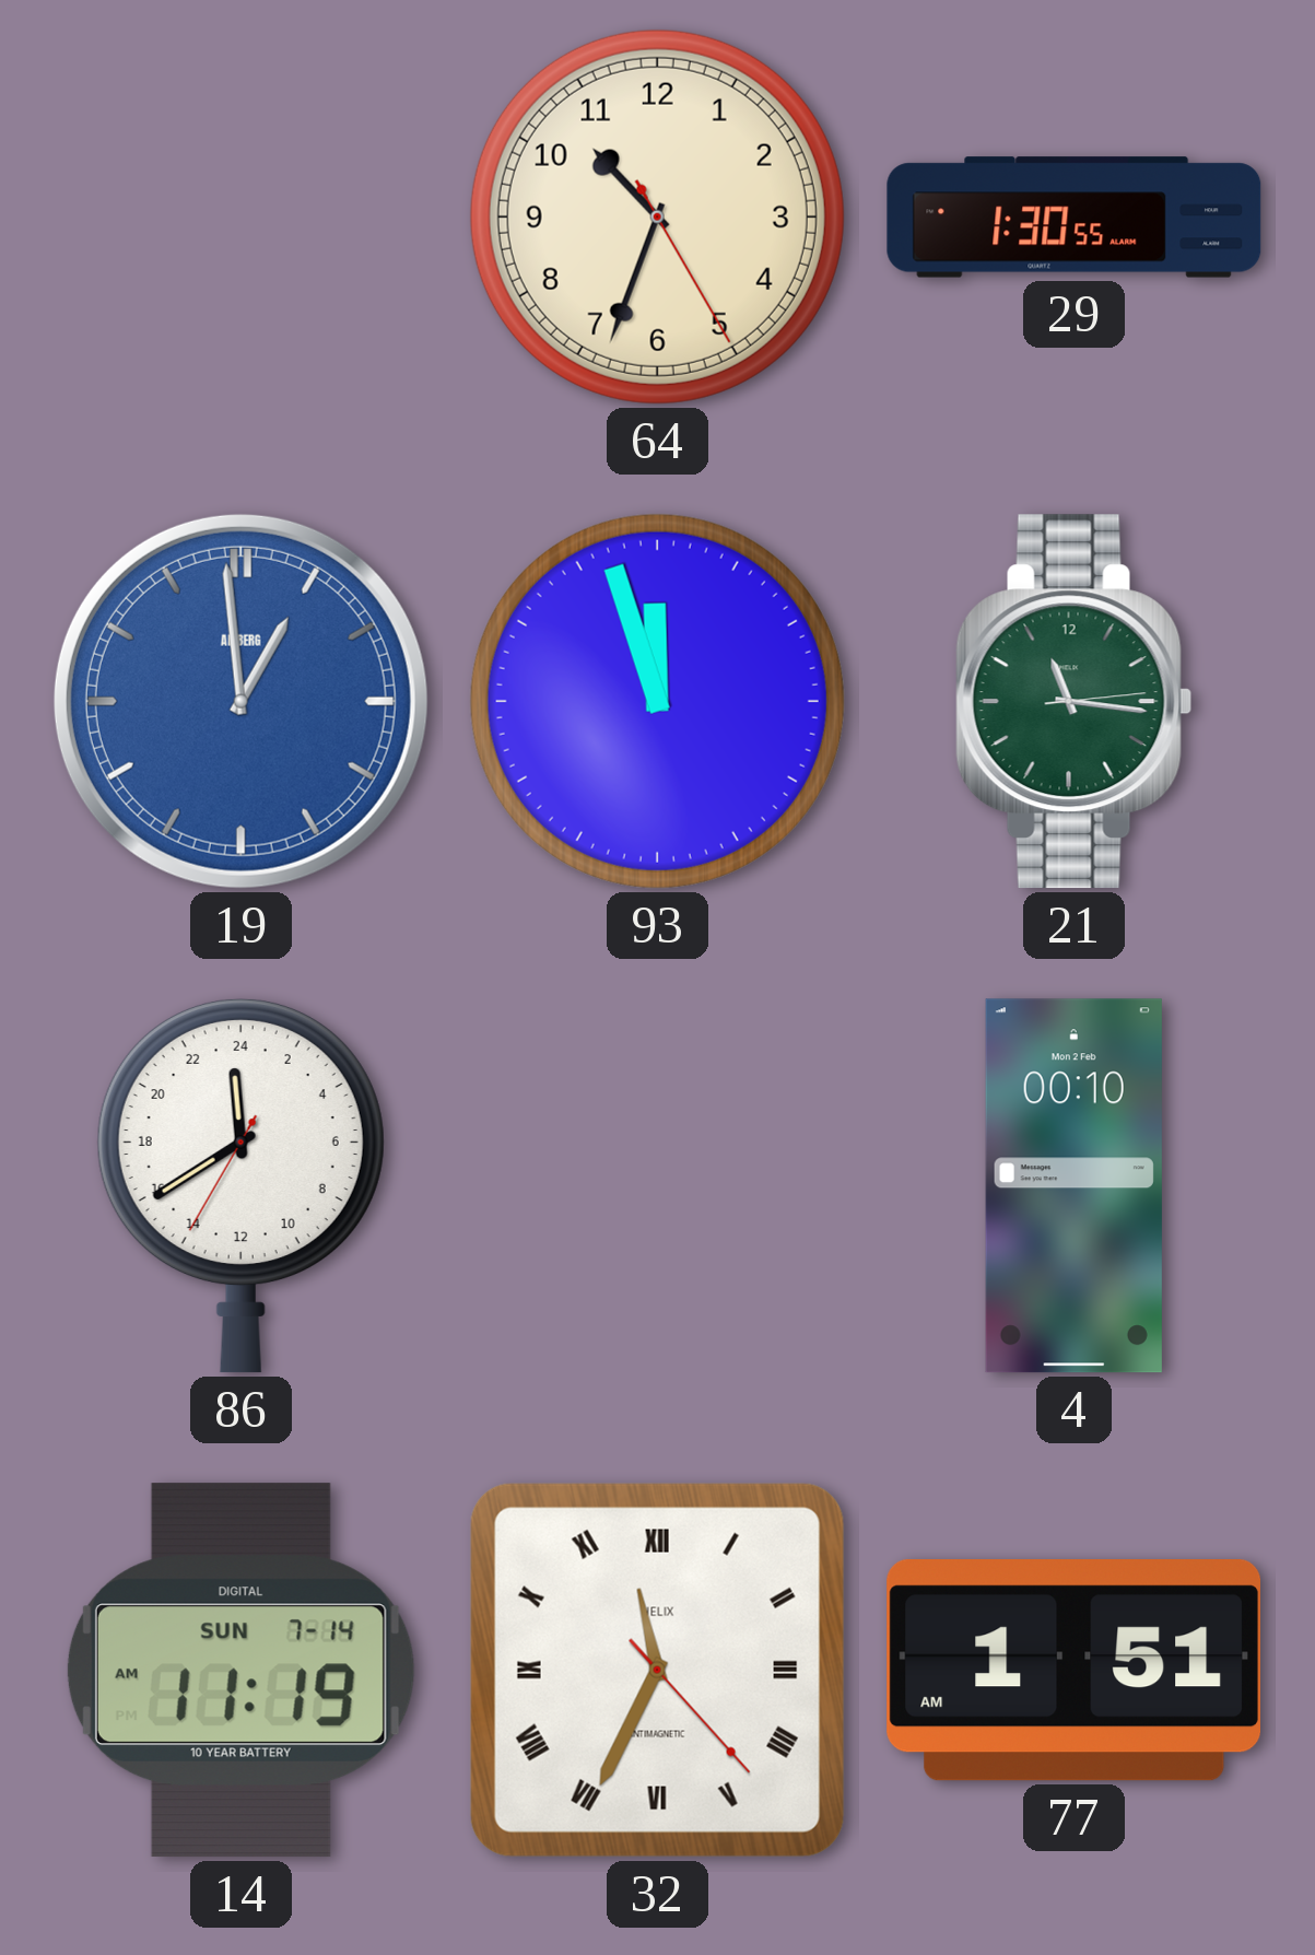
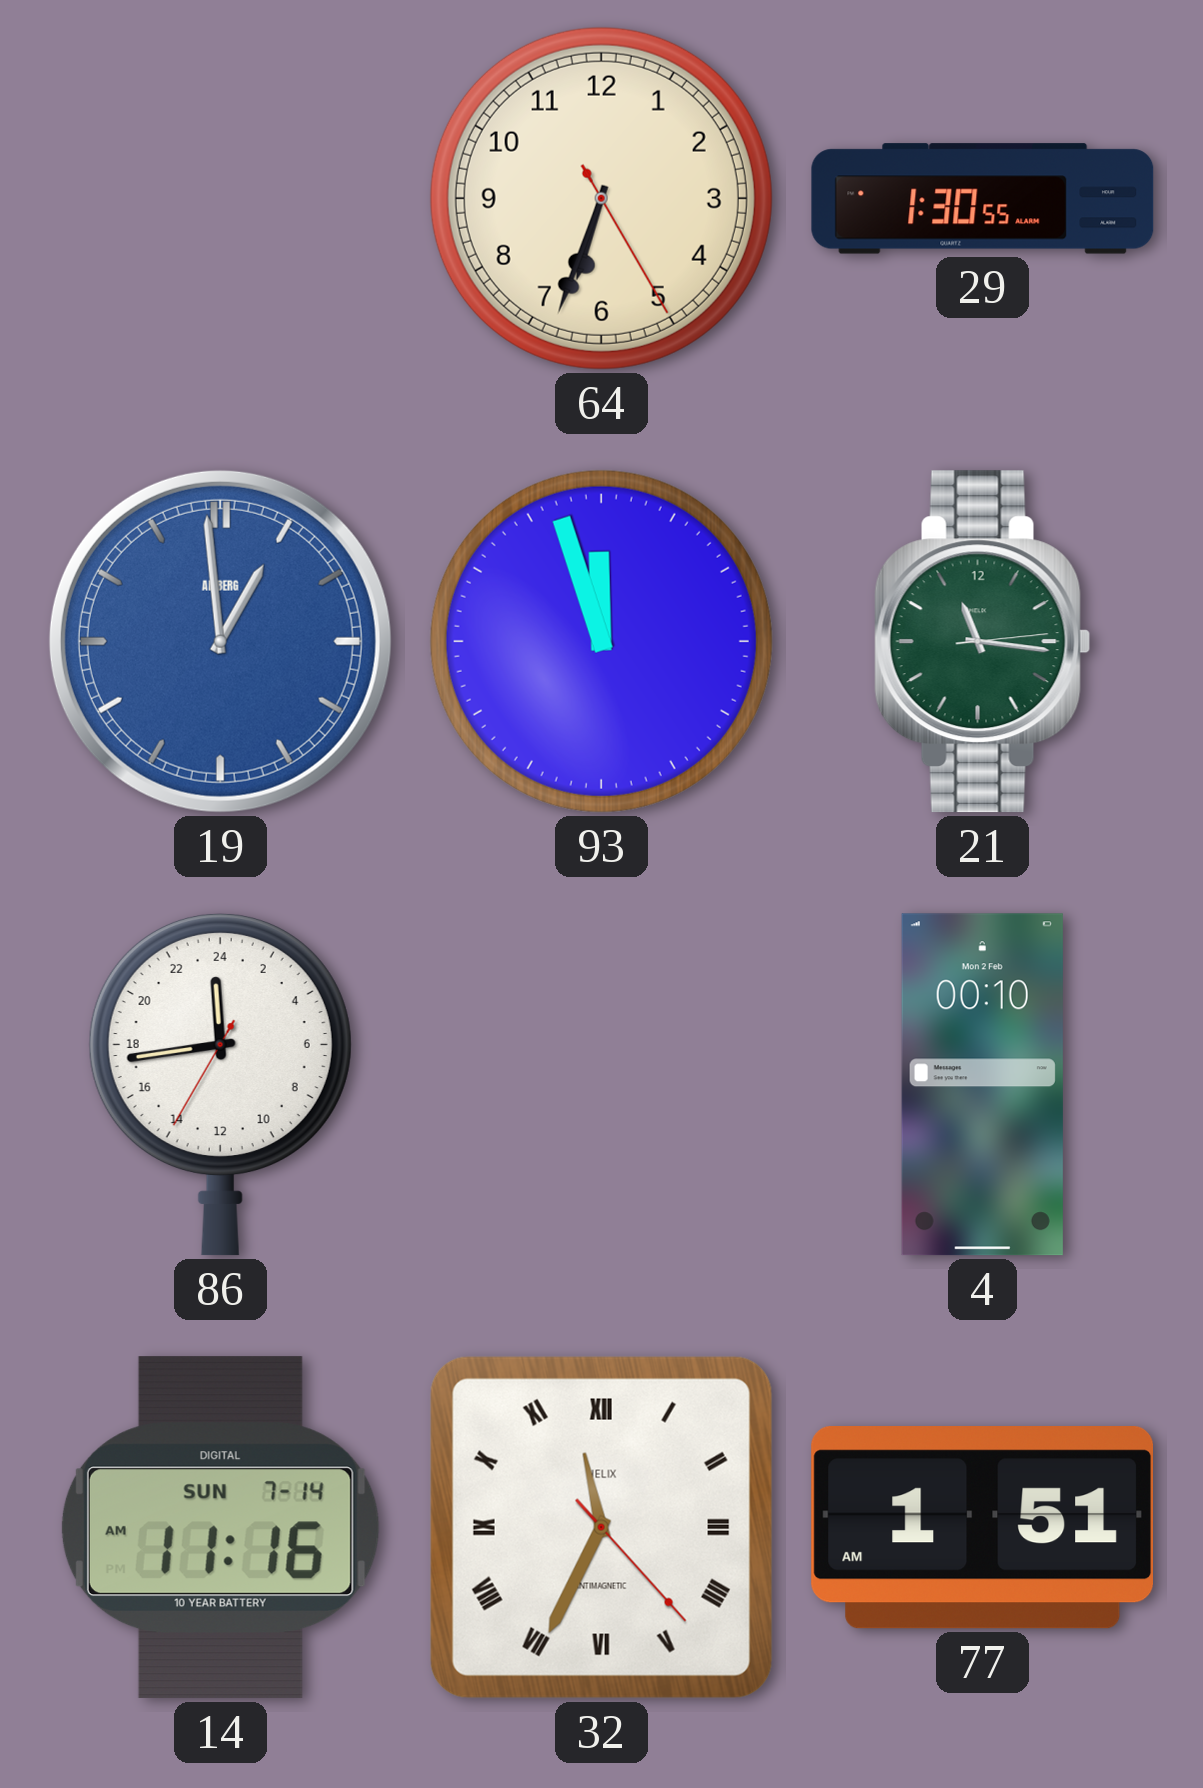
64: 10:33 -> 6:33 (601, 198)
86: 23:39 -> 23:43 (220, 1084)
14: 11:19 -> 11:16 (220, 1528)
